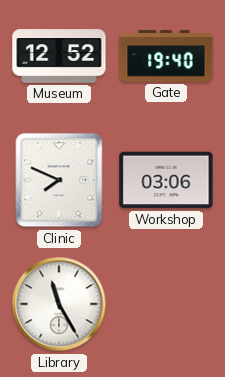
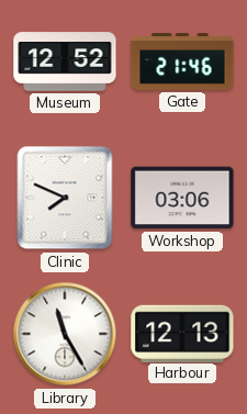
Gate: 19:40 -> 21:46 (182, 61)
Harbour: none -> 12:13 (182, 333)
